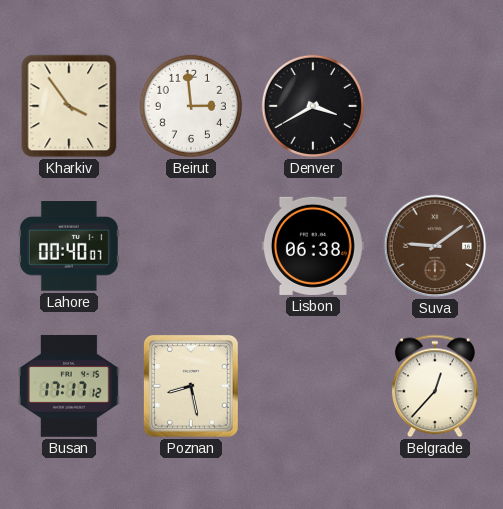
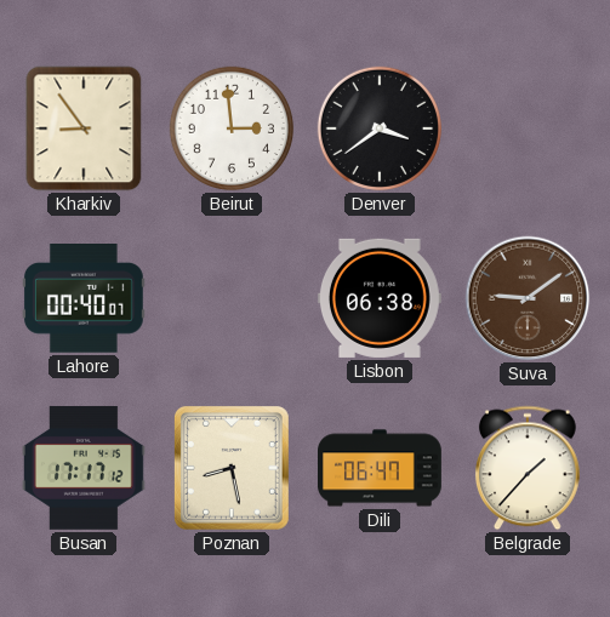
Kharkiv: 3:54 -> 8:54 (84, 128)
Denver: 3:40 -> 3:39 (380, 128)
Dili: none -> 06:47 (380, 468)
Belgrade: 12:37 -> 1:37 (528, 468)
